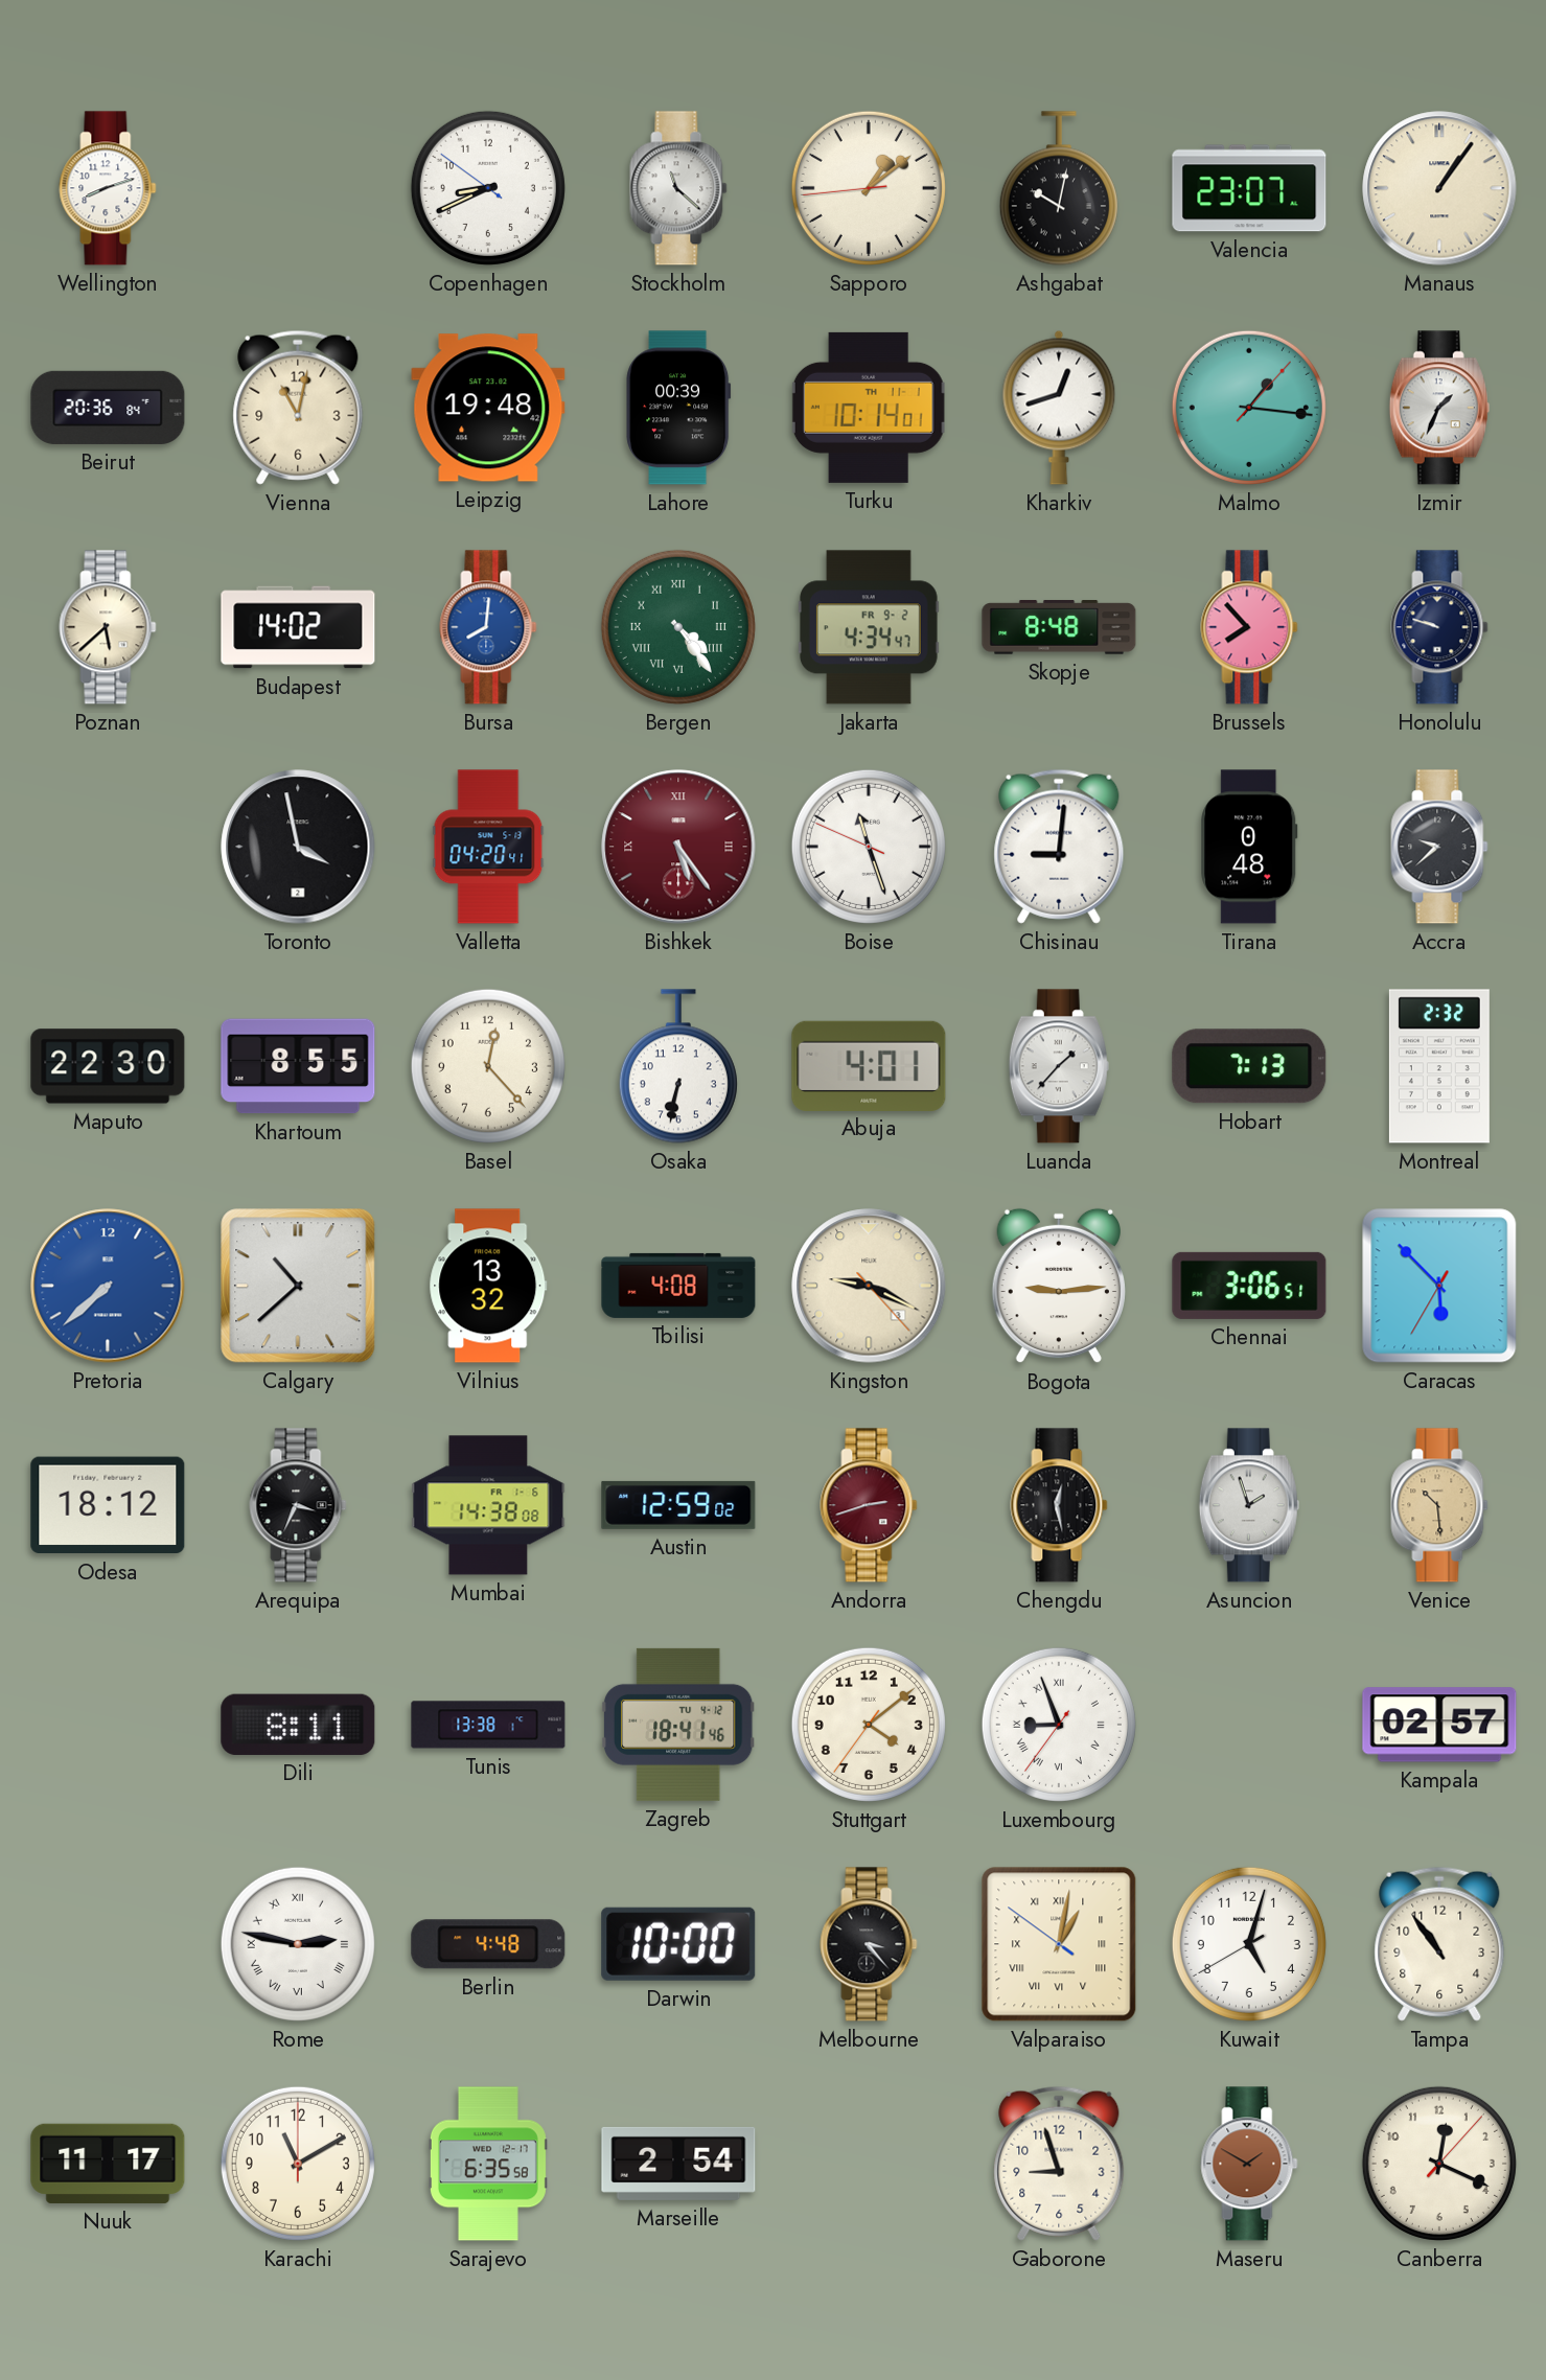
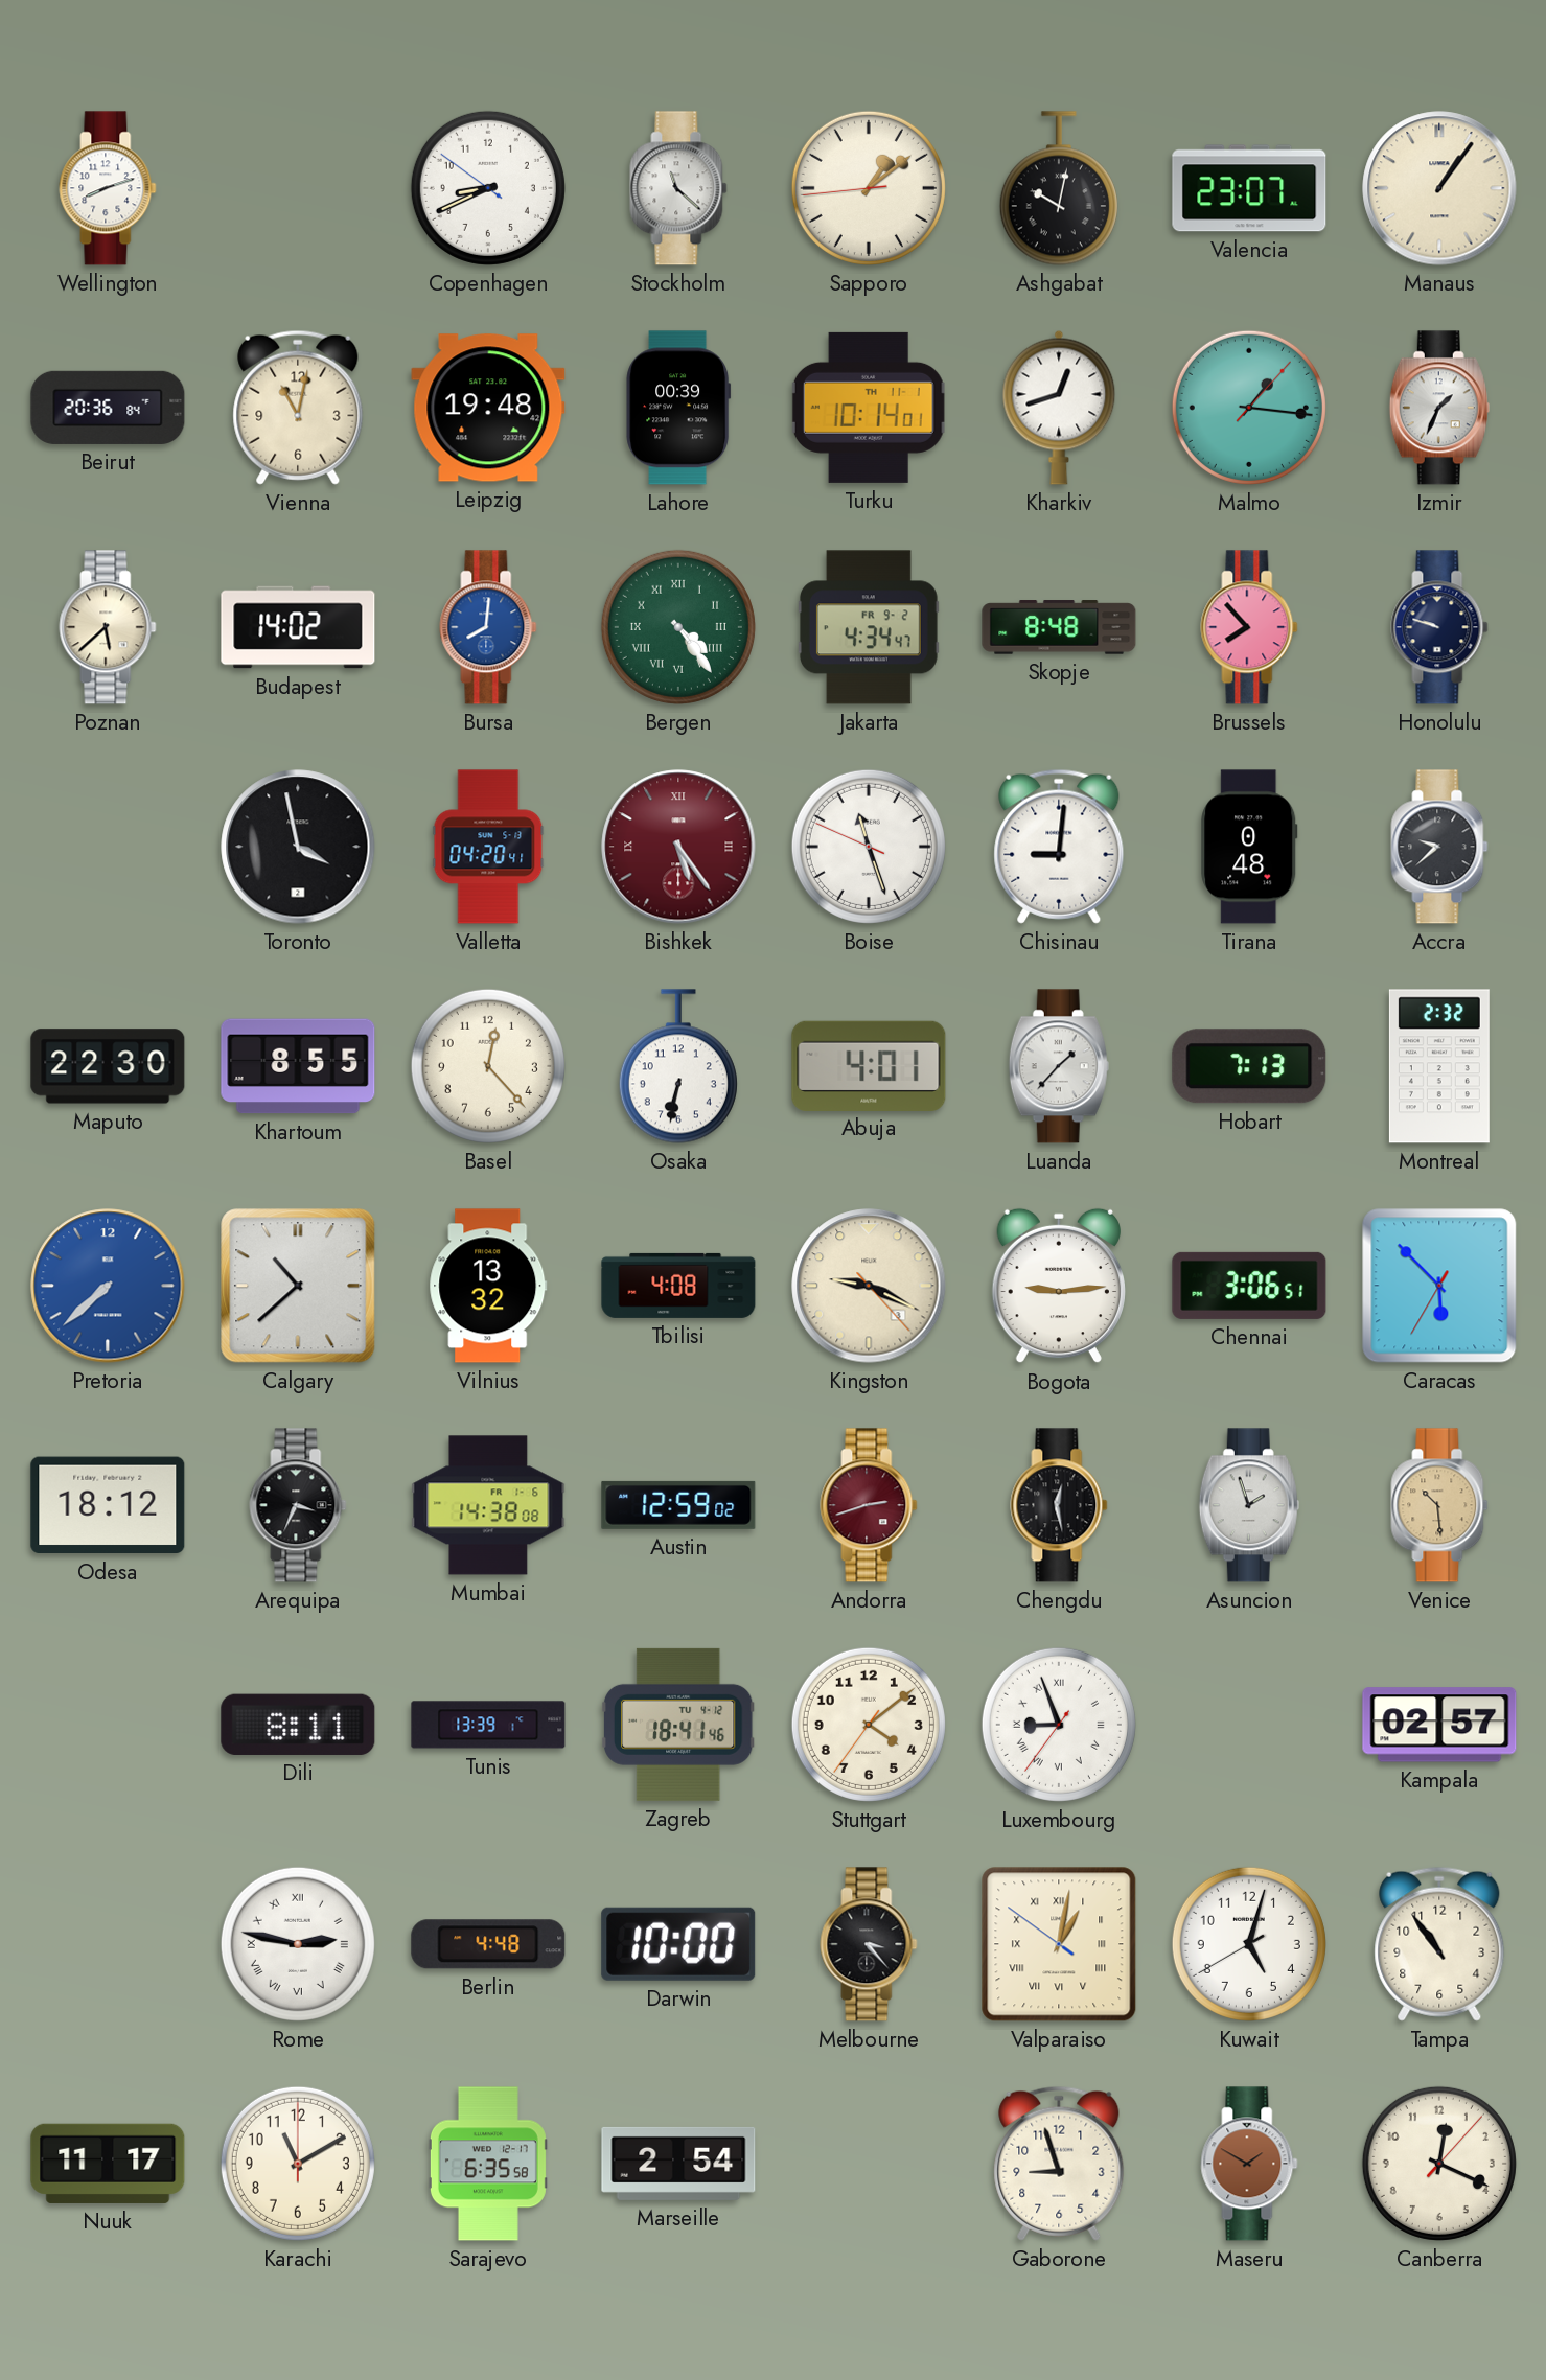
Tunis: 13:38 -> 13:39 (488, 1725)
